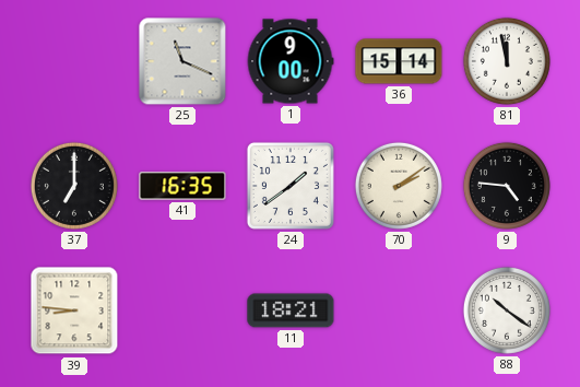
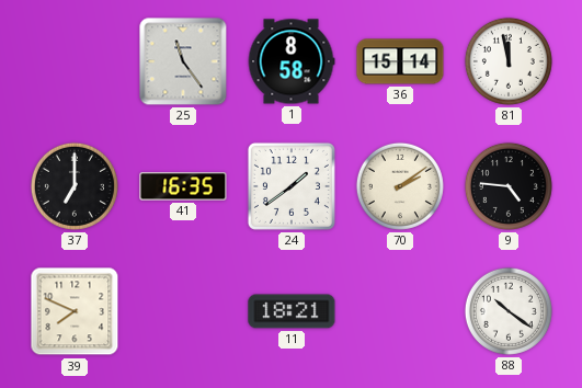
25: 11:19 -> 11:24 (183, 61)
1: 9:00 -> 8:58 (292, 61)
39: 8:46 -> 7:49 (75, 311)
